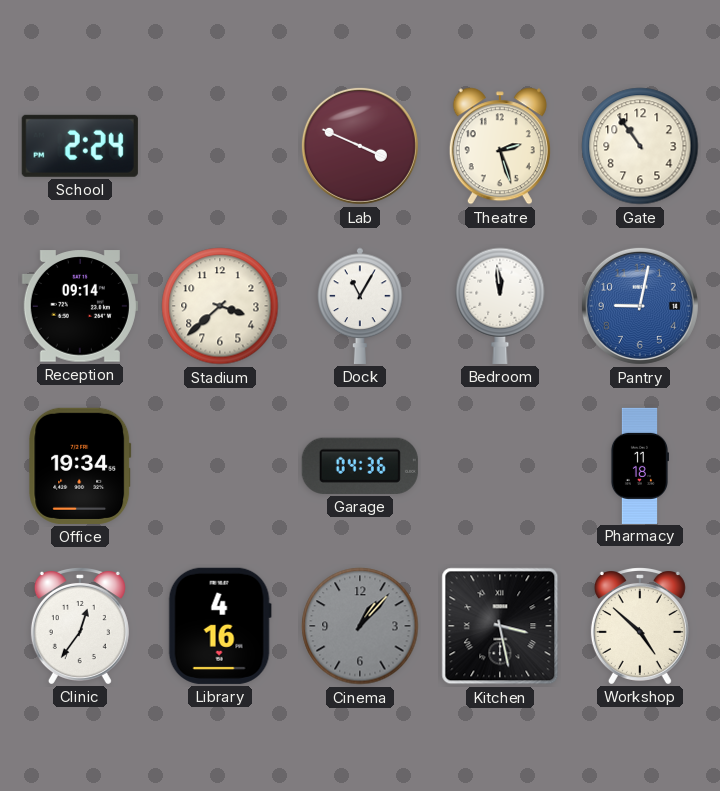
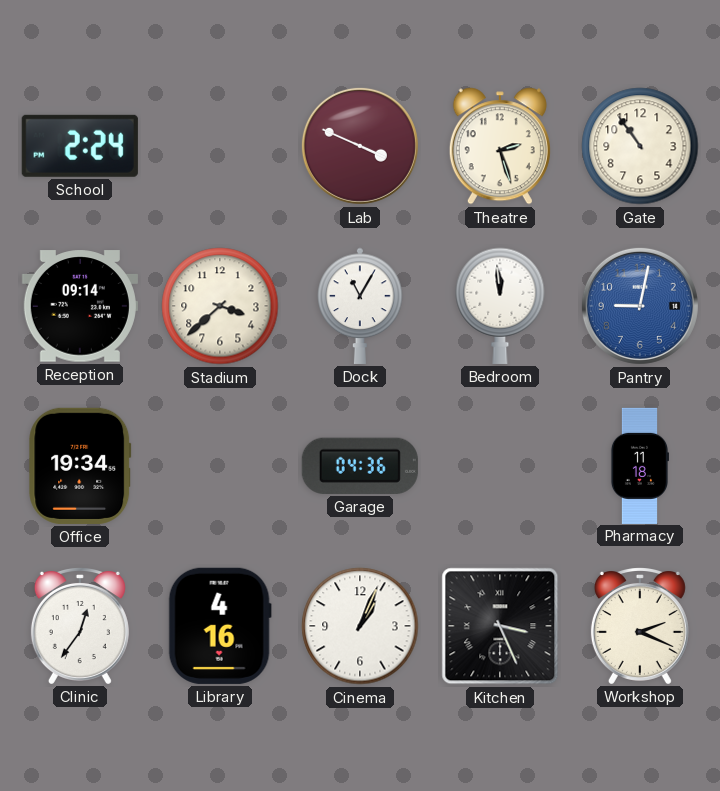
Cinema: 1:07 -> 1:04 (360, 626)
Cinema dial: grey -> white (360, 626)
Kitchen: 3:28 -> 3:26 (500, 626)
Workshop: 4:52 -> 2:19 (640, 626)
